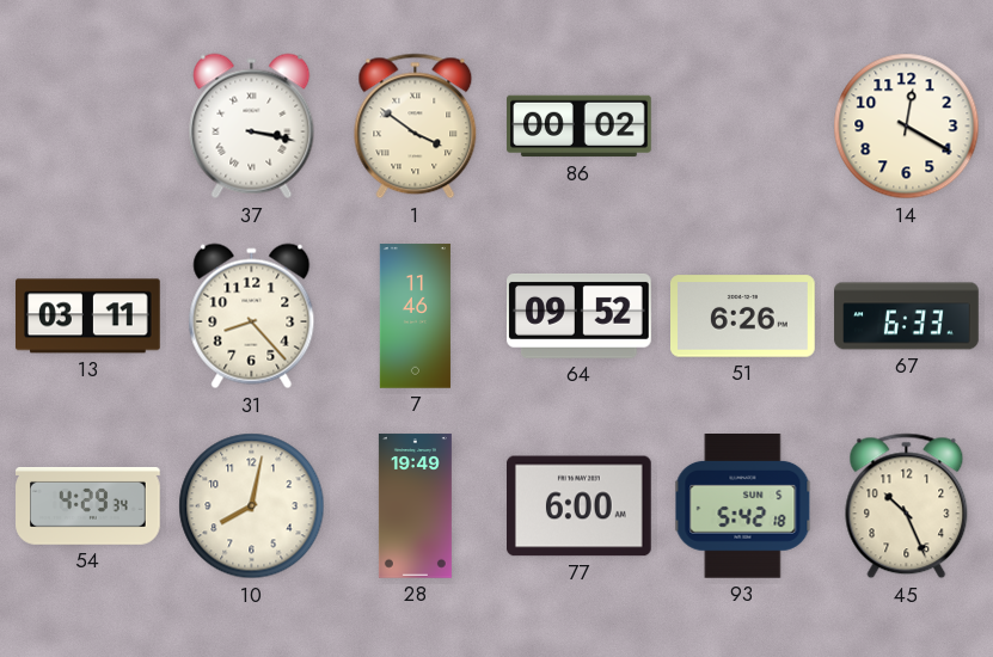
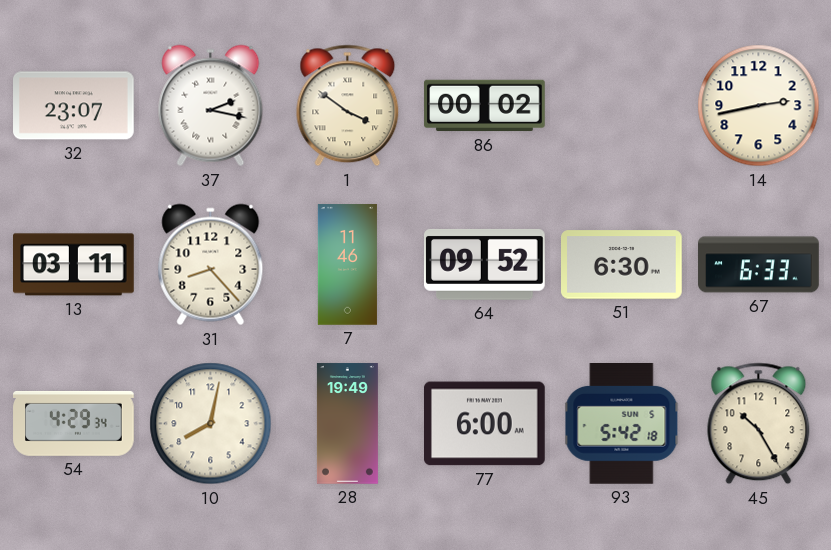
32: none -> 23:07 (74, 106)
37: 3:17 -> 2:17 (211, 106)
14: 12:20 -> 2:43 (759, 106)
51: 6:26 -> 6:30 (622, 265)
45: 10:26 -> 10:25 (759, 424)
